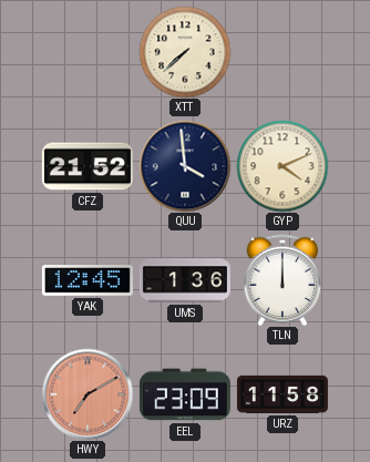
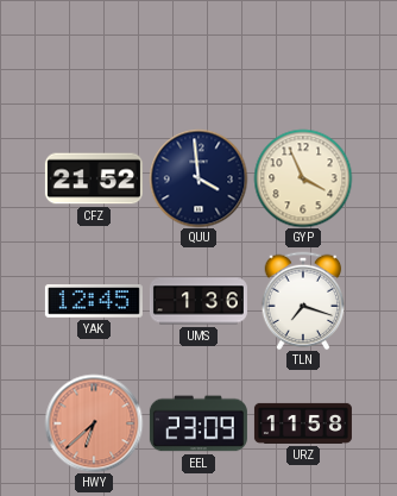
XTT: 7:38 -> none (185, 52)
GYP: 4:11 -> 3:56 (303, 178)
TLN: 12:00 -> 7:18 (303, 301)
HWY: 7:10 -> 6:38 (94, 423)
